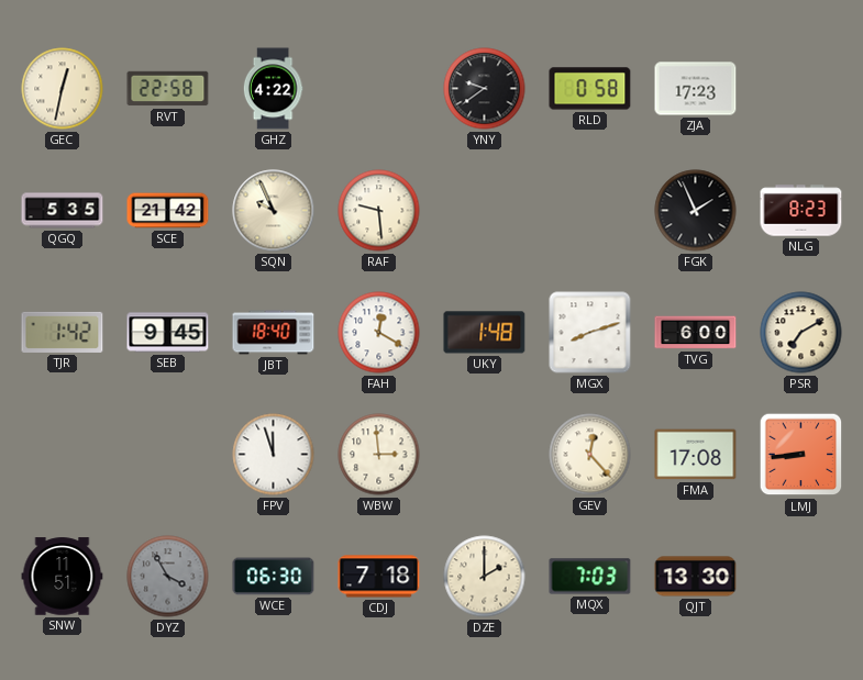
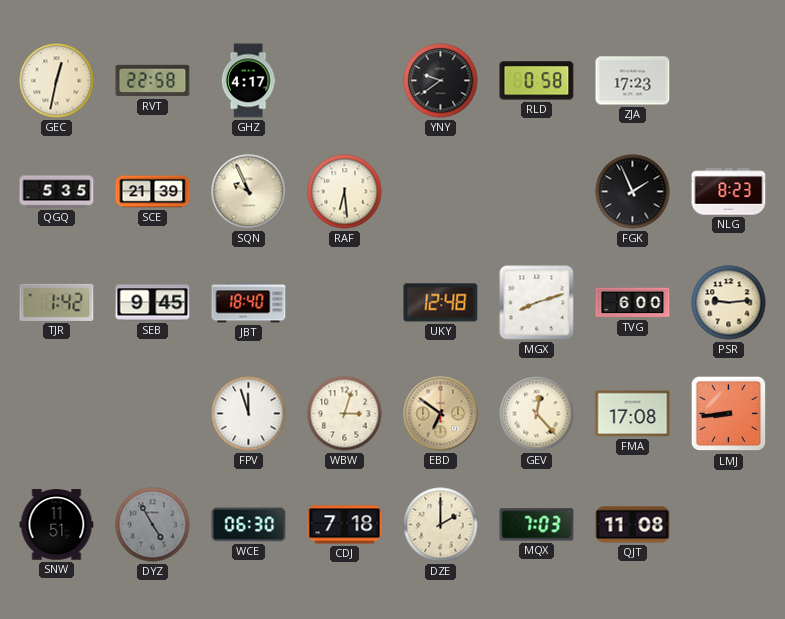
GHZ: 4:22 -> 4:17 (248, 81)
SCE: 21:42 -> 21:39 (153, 192)
RAF: 9:29 -> 6:29 (345, 192)
FAH: 12:20 -> none (379, 333)
UKY: 1:48 -> 12:48 (441, 303)
PSR: 7:10 -> 9:14 (729, 303)
WBW: 2:59 -> 3:03 (345, 414)
EBD: none -> 6:51 (441, 414)
DYZ: 3:55 -> 4:55 (153, 525)
QJT: 13:30 -> 11:08 (633, 525)
